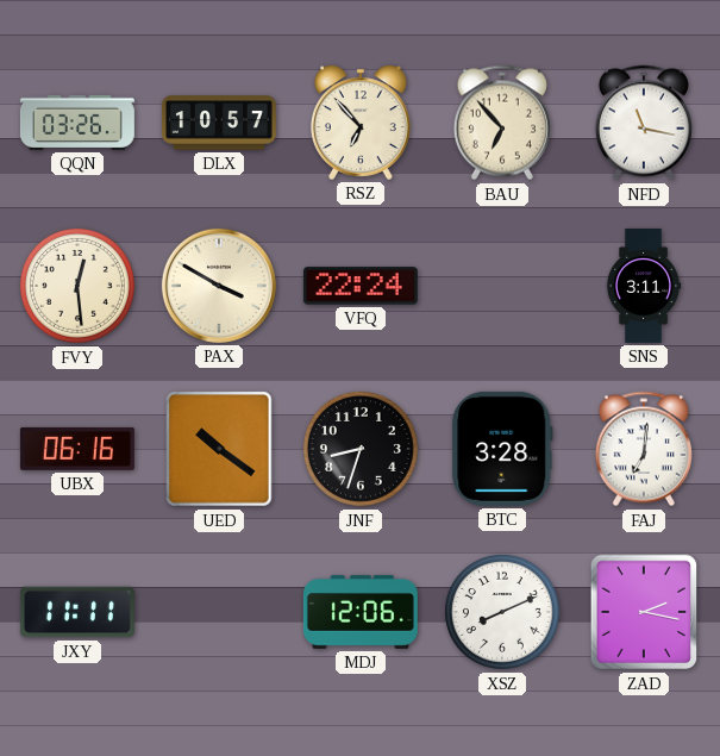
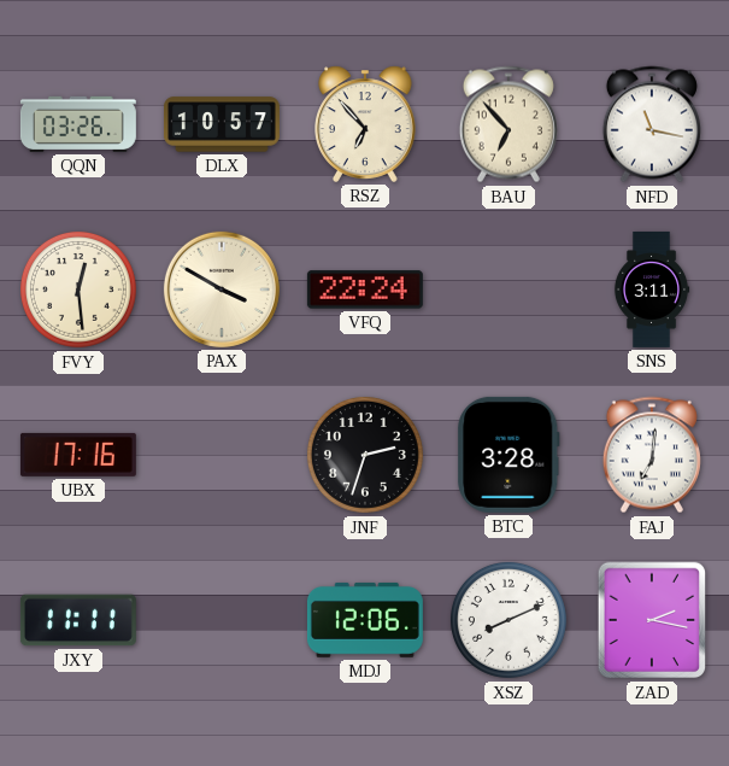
UBX: 06:16 -> 17:16 (78, 455)
UED: 10:21 -> none (219, 449)
JNF: 8:33 -> 2:33 (365, 455)
